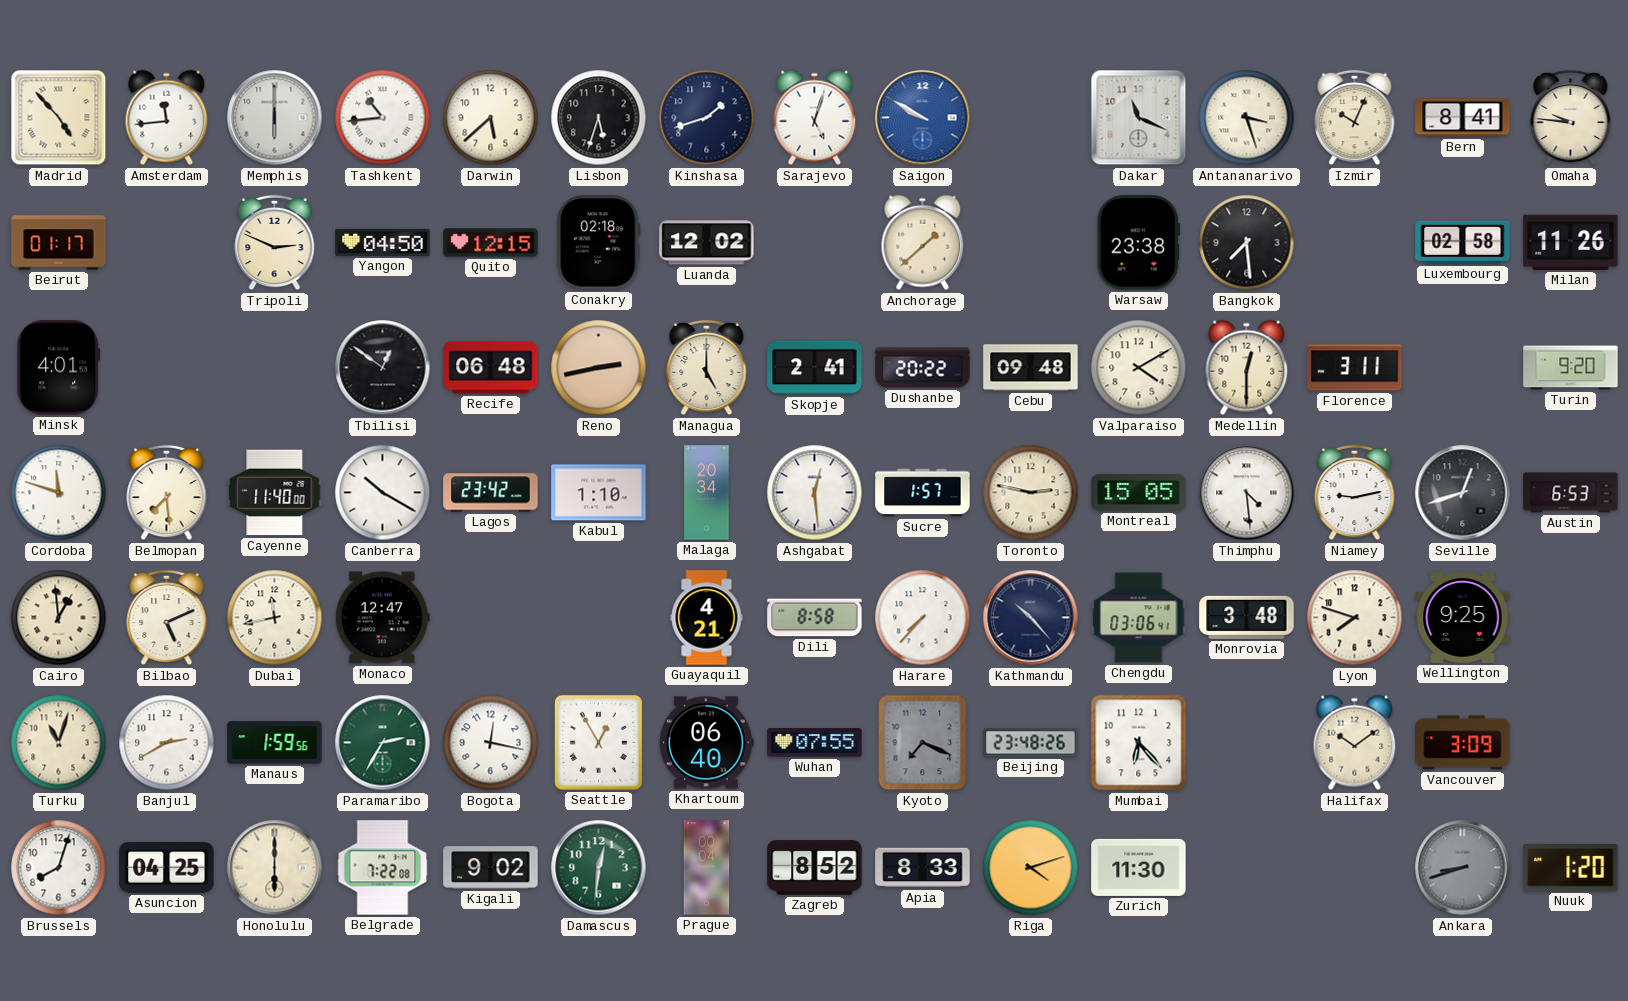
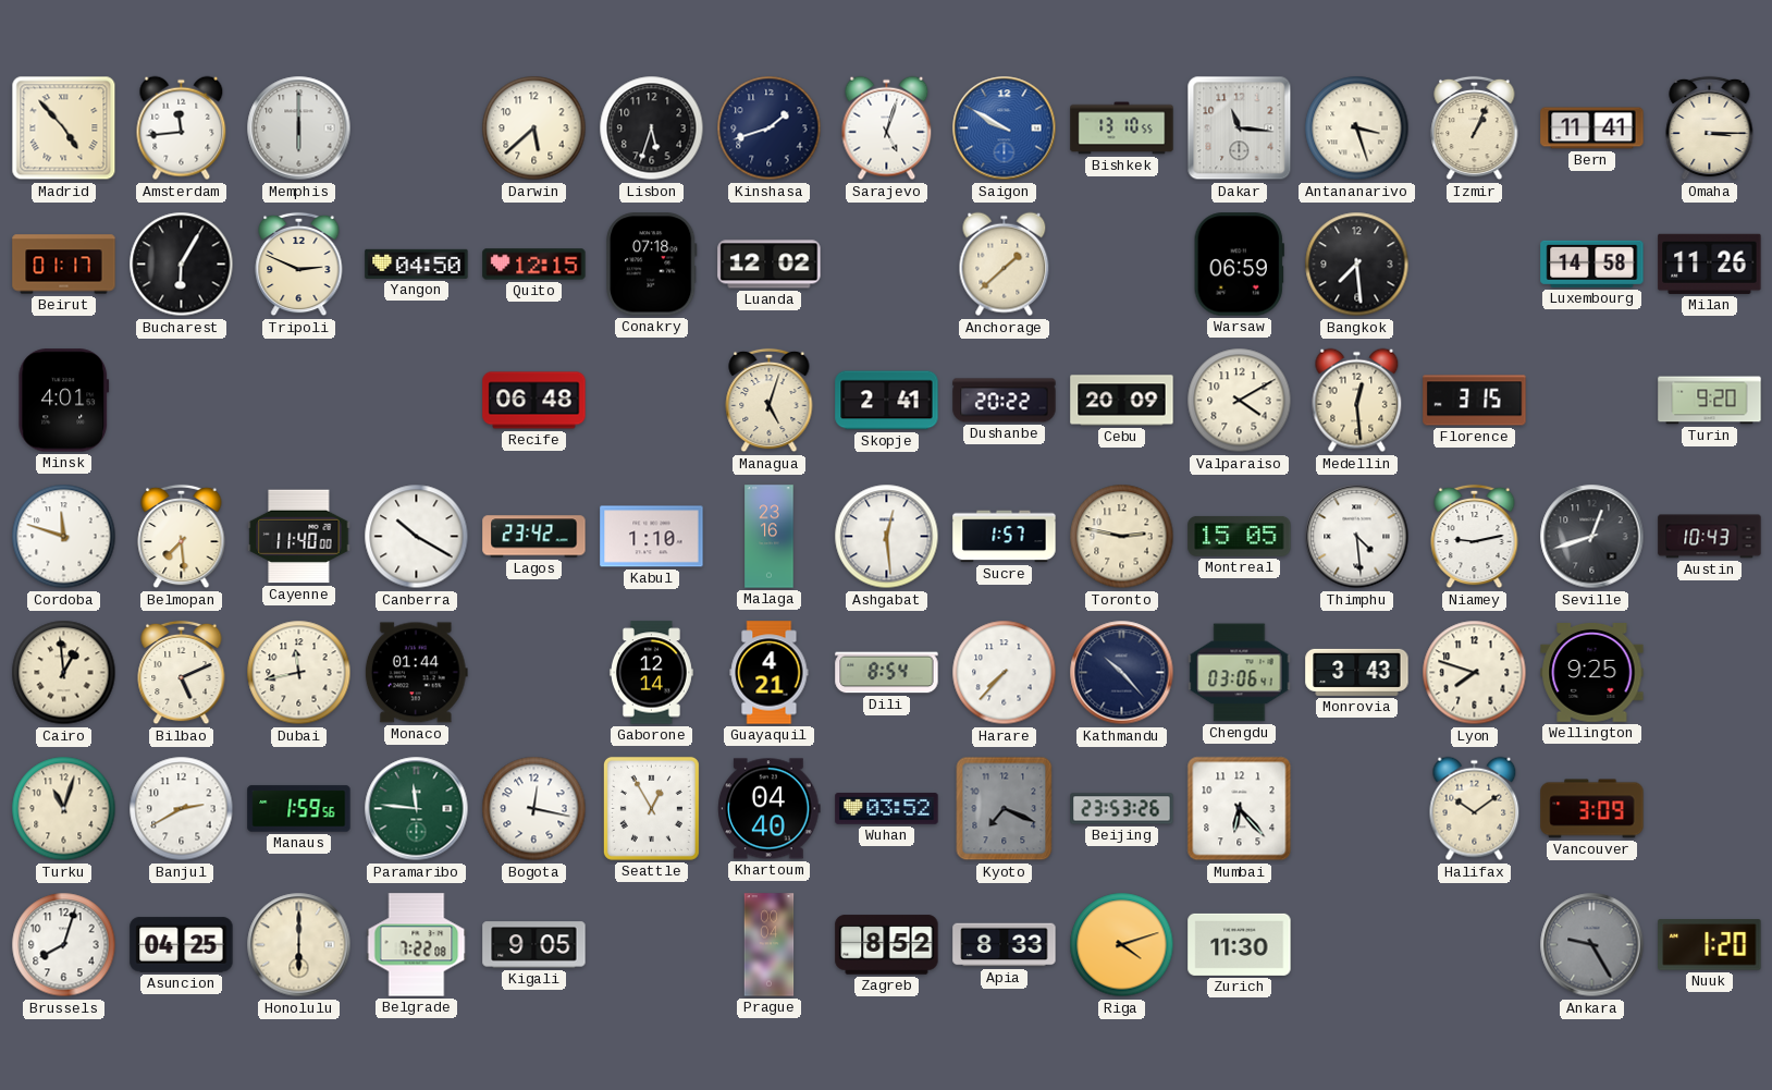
Tashkent: 10:44 -> none (383, 118)
Bishkek: none -> 13:10 (1122, 128)
Dakar: 11:19 -> 11:16 (1240, 128)
Izmir: 10:04 -> 1:04 (1475, 128)
Bern: 8:41 -> 11:41 (1592, 128)
Omaha: 9:46 -> 3:15 (1710, 128)
Bucharest: none -> 6:05 (182, 265)
Conakry: 02:18 -> 07:18 (652, 265)
Warsaw: 23:38 -> 06:59 (1239, 265)
Luxembourg: 02:58 -> 14:58 (1592, 264)
Tbilisi: 12:51 -> none (383, 368)
Reno: 2:43 -> none (599, 368)
Managua: 5:00 -> 5:03 (770, 401)
Cebu: 09:48 -> 20:09 (1122, 401)
Medellin: 12:30 -> 12:29 (1357, 401)
Florence: 3:11 -> 3:15 (1475, 401)
Malaga: 20:34 -> 23:16 (770, 537)
Austin: 6:53 -> 10:43 (1710, 537)
Monaco: 12:47 -> 01:44 (416, 673)
Gaborone: none -> 12:14 (651, 673)
Dili: 8:58 -> 8:54 (887, 673)
Monrovia: 3:48 -> 3:43 (1357, 672)
Paramaribo: 2:35 -> 11:46 (417, 809)
Khartoum: 06:40 -> 04:40 (770, 809)
Wuhan: 07:55 -> 03:52 (887, 809)
Beijing: 23:48 -> 23:53 (1122, 809)
Kigali: 9:02 -> 9:05 (534, 945)
Damascus: 12:31 -> none (599, 868)
Ankara: 8:42 -> 9:25 (1592, 945)
